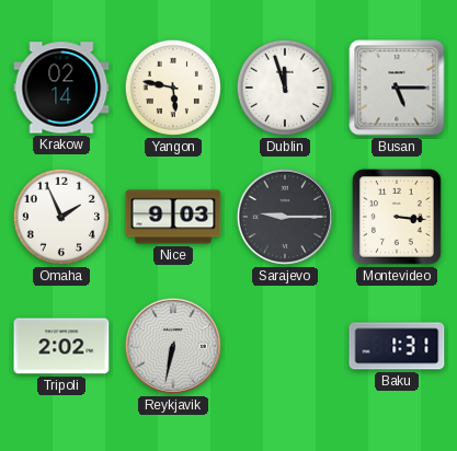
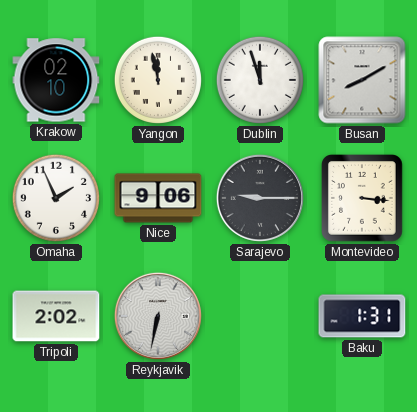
Krakow: 02:14 -> 02:10 (56, 80)
Yangon: 5:47 -> 11:58 (158, 80)
Busan: 5:15 -> 8:10 (362, 80)
Nice: 9:03 -> 9:06 (158, 198)
